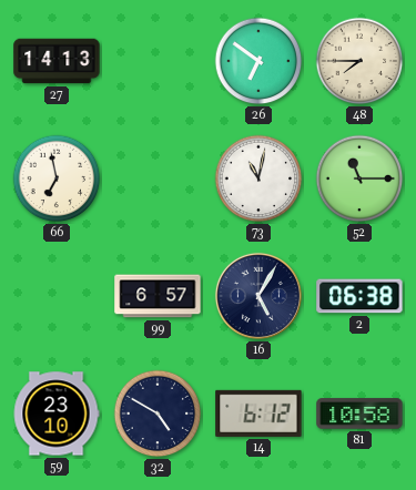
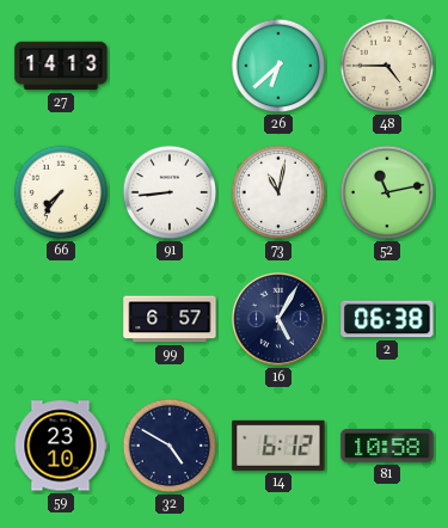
26: 6:51 -> 6:38 (278, 66)
48: 7:45 -> 4:45 (387, 66)
66: 6:58 -> 7:36 (61, 192)
91: none -> 8:44 (170, 192)
52: 11:15 -> 11:13 (387, 192)
